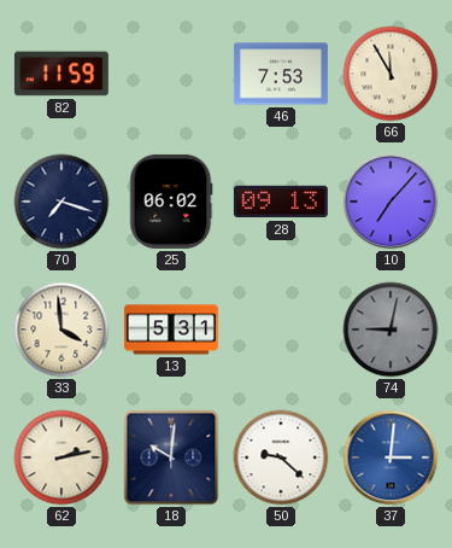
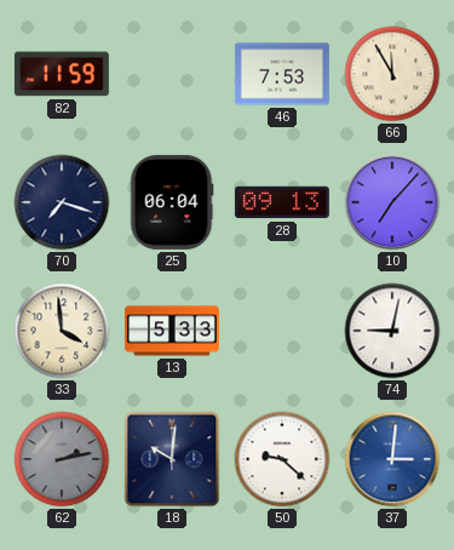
25: 06:02 -> 06:04 (172, 202)
13: 5:31 -> 5:33 (172, 331)
74 dial: grey -> white (392, 331)
62 dial: cream -> grey (62, 459)
